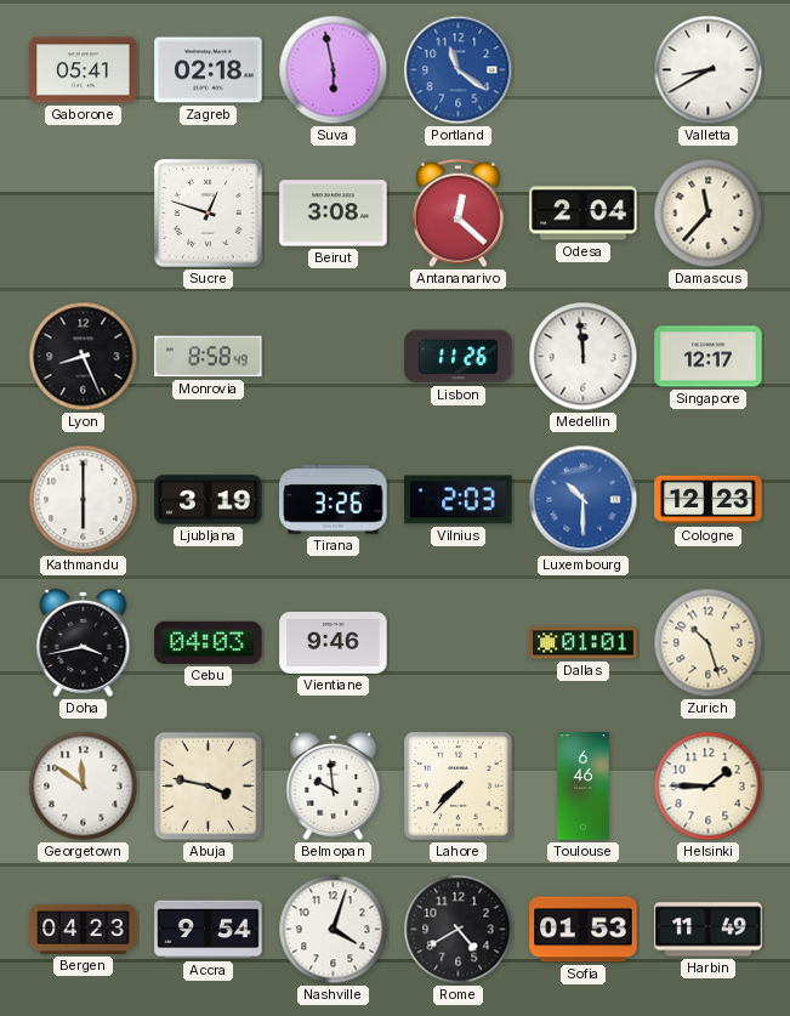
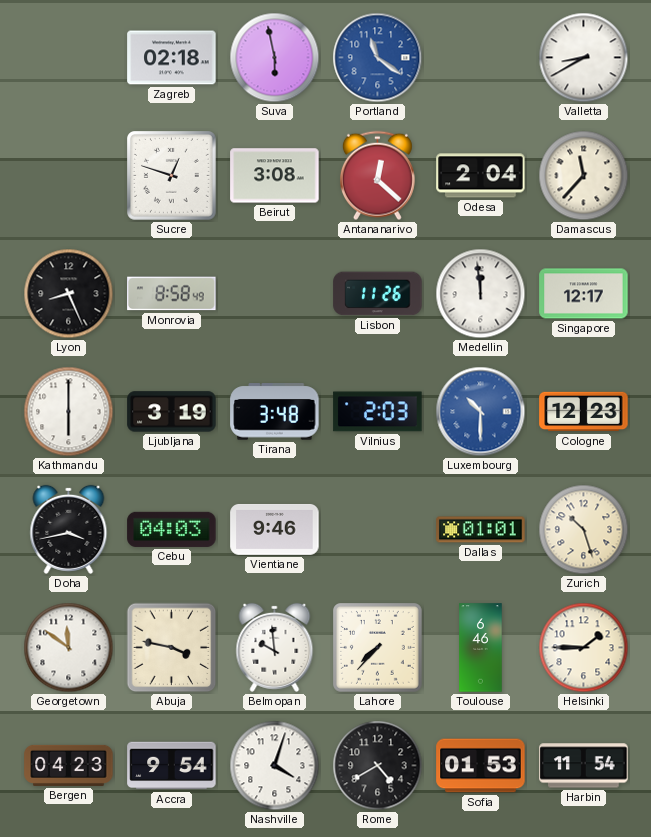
Gaborone: 05:41 -> none (84, 70)
Tirana: 3:26 -> 3:48 (275, 412)
Harbin: 11:49 -> 11:54 (584, 766)
